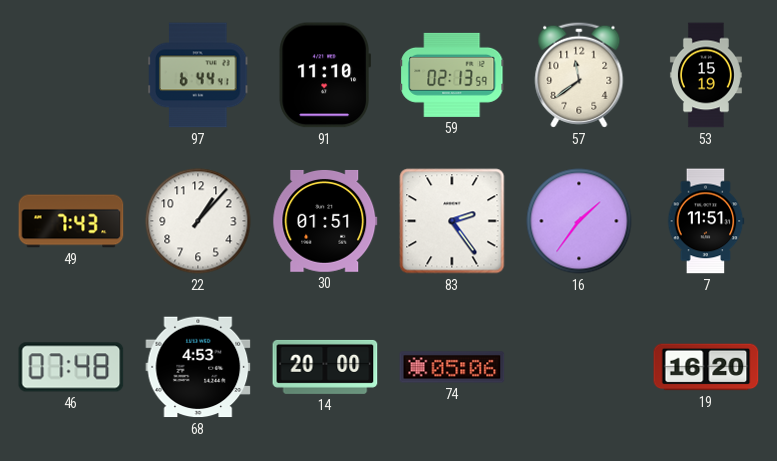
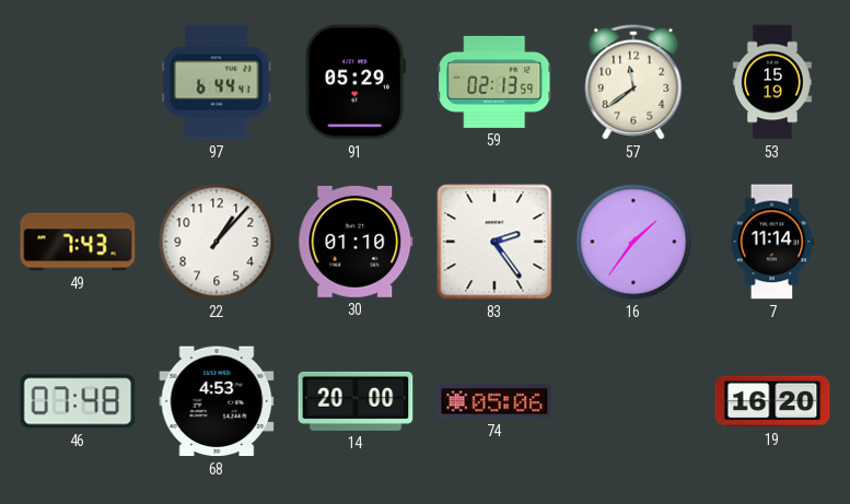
91: 11:10 -> 05:29 (354, 82)
30: 01:51 -> 01:10 (356, 242)
7: 11:51 -> 11:14 (772, 242)
